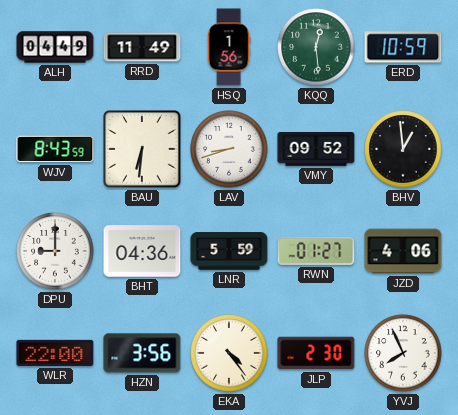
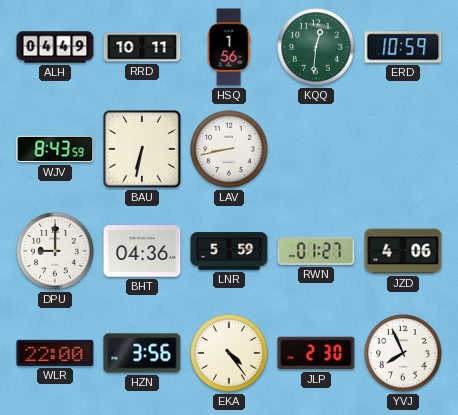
RRD: 11:49 -> 10:11 (142, 47)
KQQ: 12:29 -> 12:31 (316, 47)
BAU: 6:31 -> 6:32 (142, 149)
LAV: 8:42 -> 8:43 (229, 149)
VMY: 09:52 -> none (316, 150)
BHV: 12:59 -> none (403, 149)
